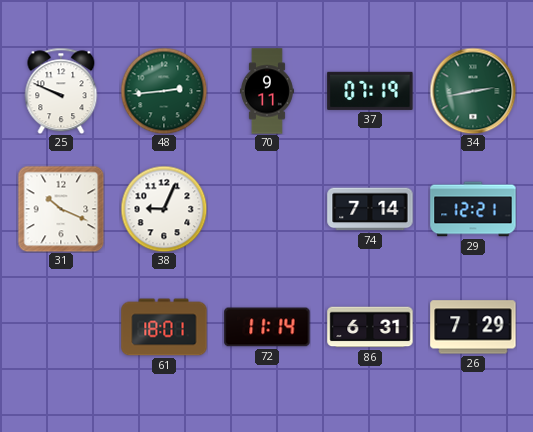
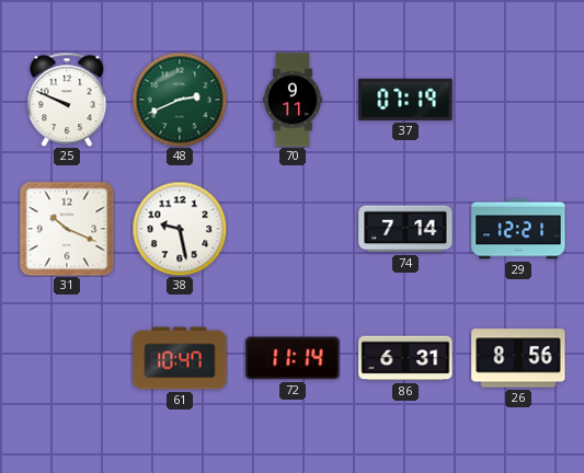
48: 2:44 -> 2:41 (180, 100)
34: 2:43 -> none (473, 91)
38: 9:04 -> 9:28 (180, 229)
61: 18:01 -> 10:47 (180, 358)
26: 7:29 -> 8:56 (518, 358)
